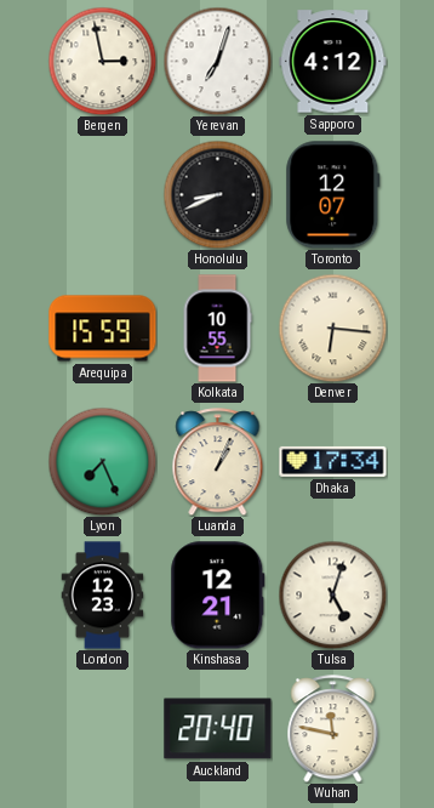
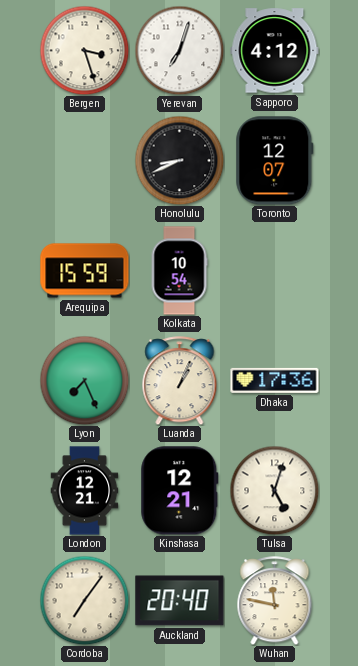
Bergen: 2:58 -> 3:27 (84, 50)
Kolkata: 10:55 -> 10:54 (179, 271)
Denver: 6:16 -> none (332, 328)
Dhaka: 17:34 -> 17:36 (275, 380)
London: 12:23 -> 12:21 (85, 491)
Cordoba: none -> 7:06 (84, 600)
